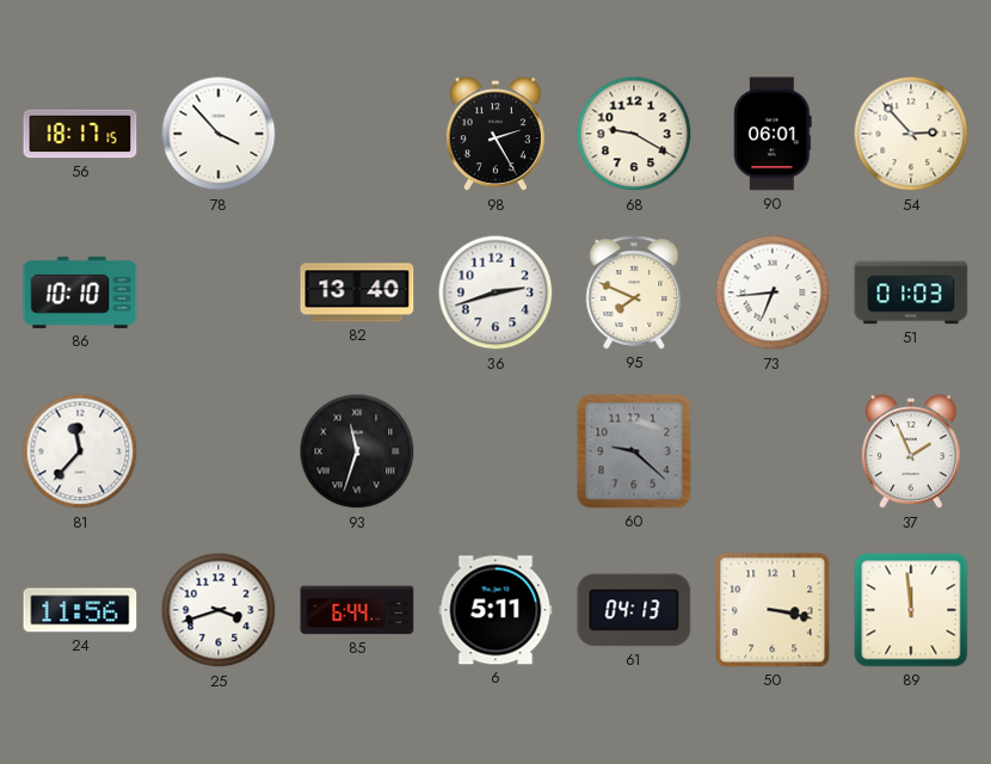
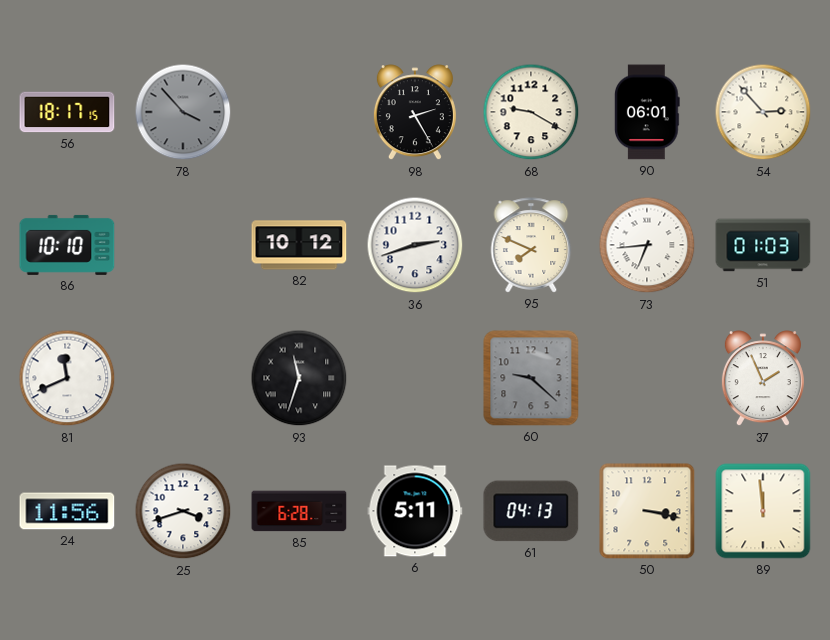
78 dial: white -> grey (183, 112)
82: 13:40 -> 10:12 (299, 245)
81: 11:37 -> 11:41 (67, 378)
85: 6:44 -> 6:28 (299, 511)
